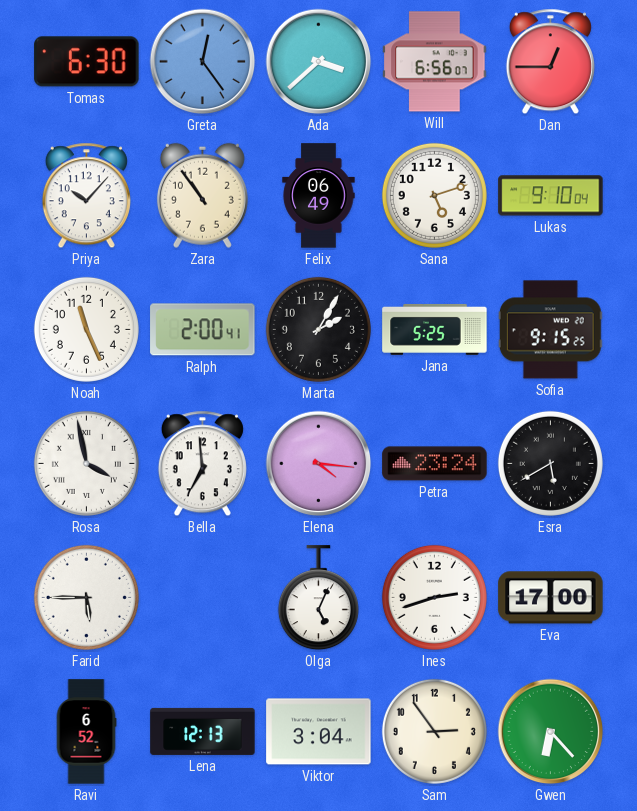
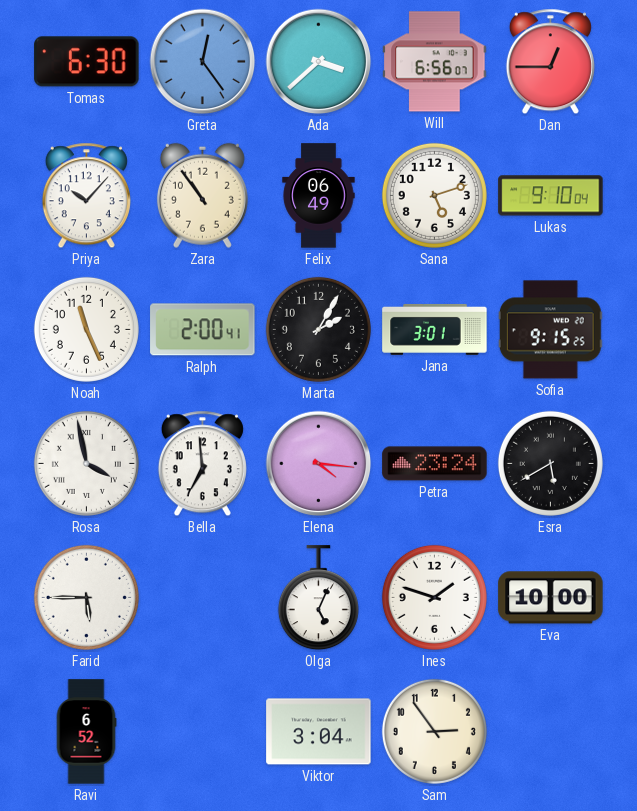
Jana: 5:25 -> 3:01 (435, 329)
Ines: 2:42 -> 1:48 (434, 597)
Eva: 17:00 -> 10:00 (551, 598)
Lena: 12:13 -> none (203, 731)
Gwen: 6:23 -> none (551, 732)
